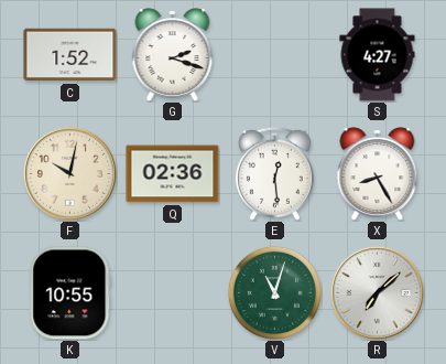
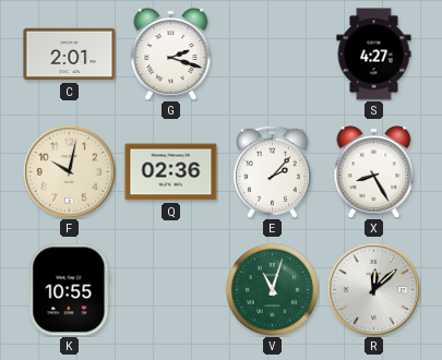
C: 1:52 -> 2:01 (70, 55)
E: 12:29 -> 2:07 (272, 171)
R: 7:08 -> 12:08 (373, 289)
